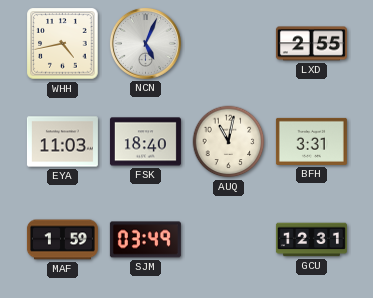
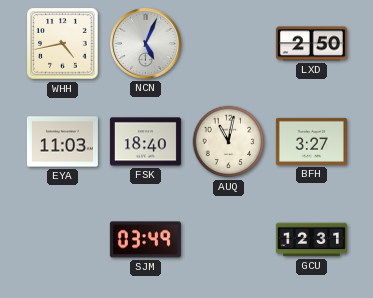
LXD: 2:55 -> 2:50 (311, 44)
BFH: 3:31 -> 3:27 (311, 141)
MAF: 1:59 -> none (62, 240)
